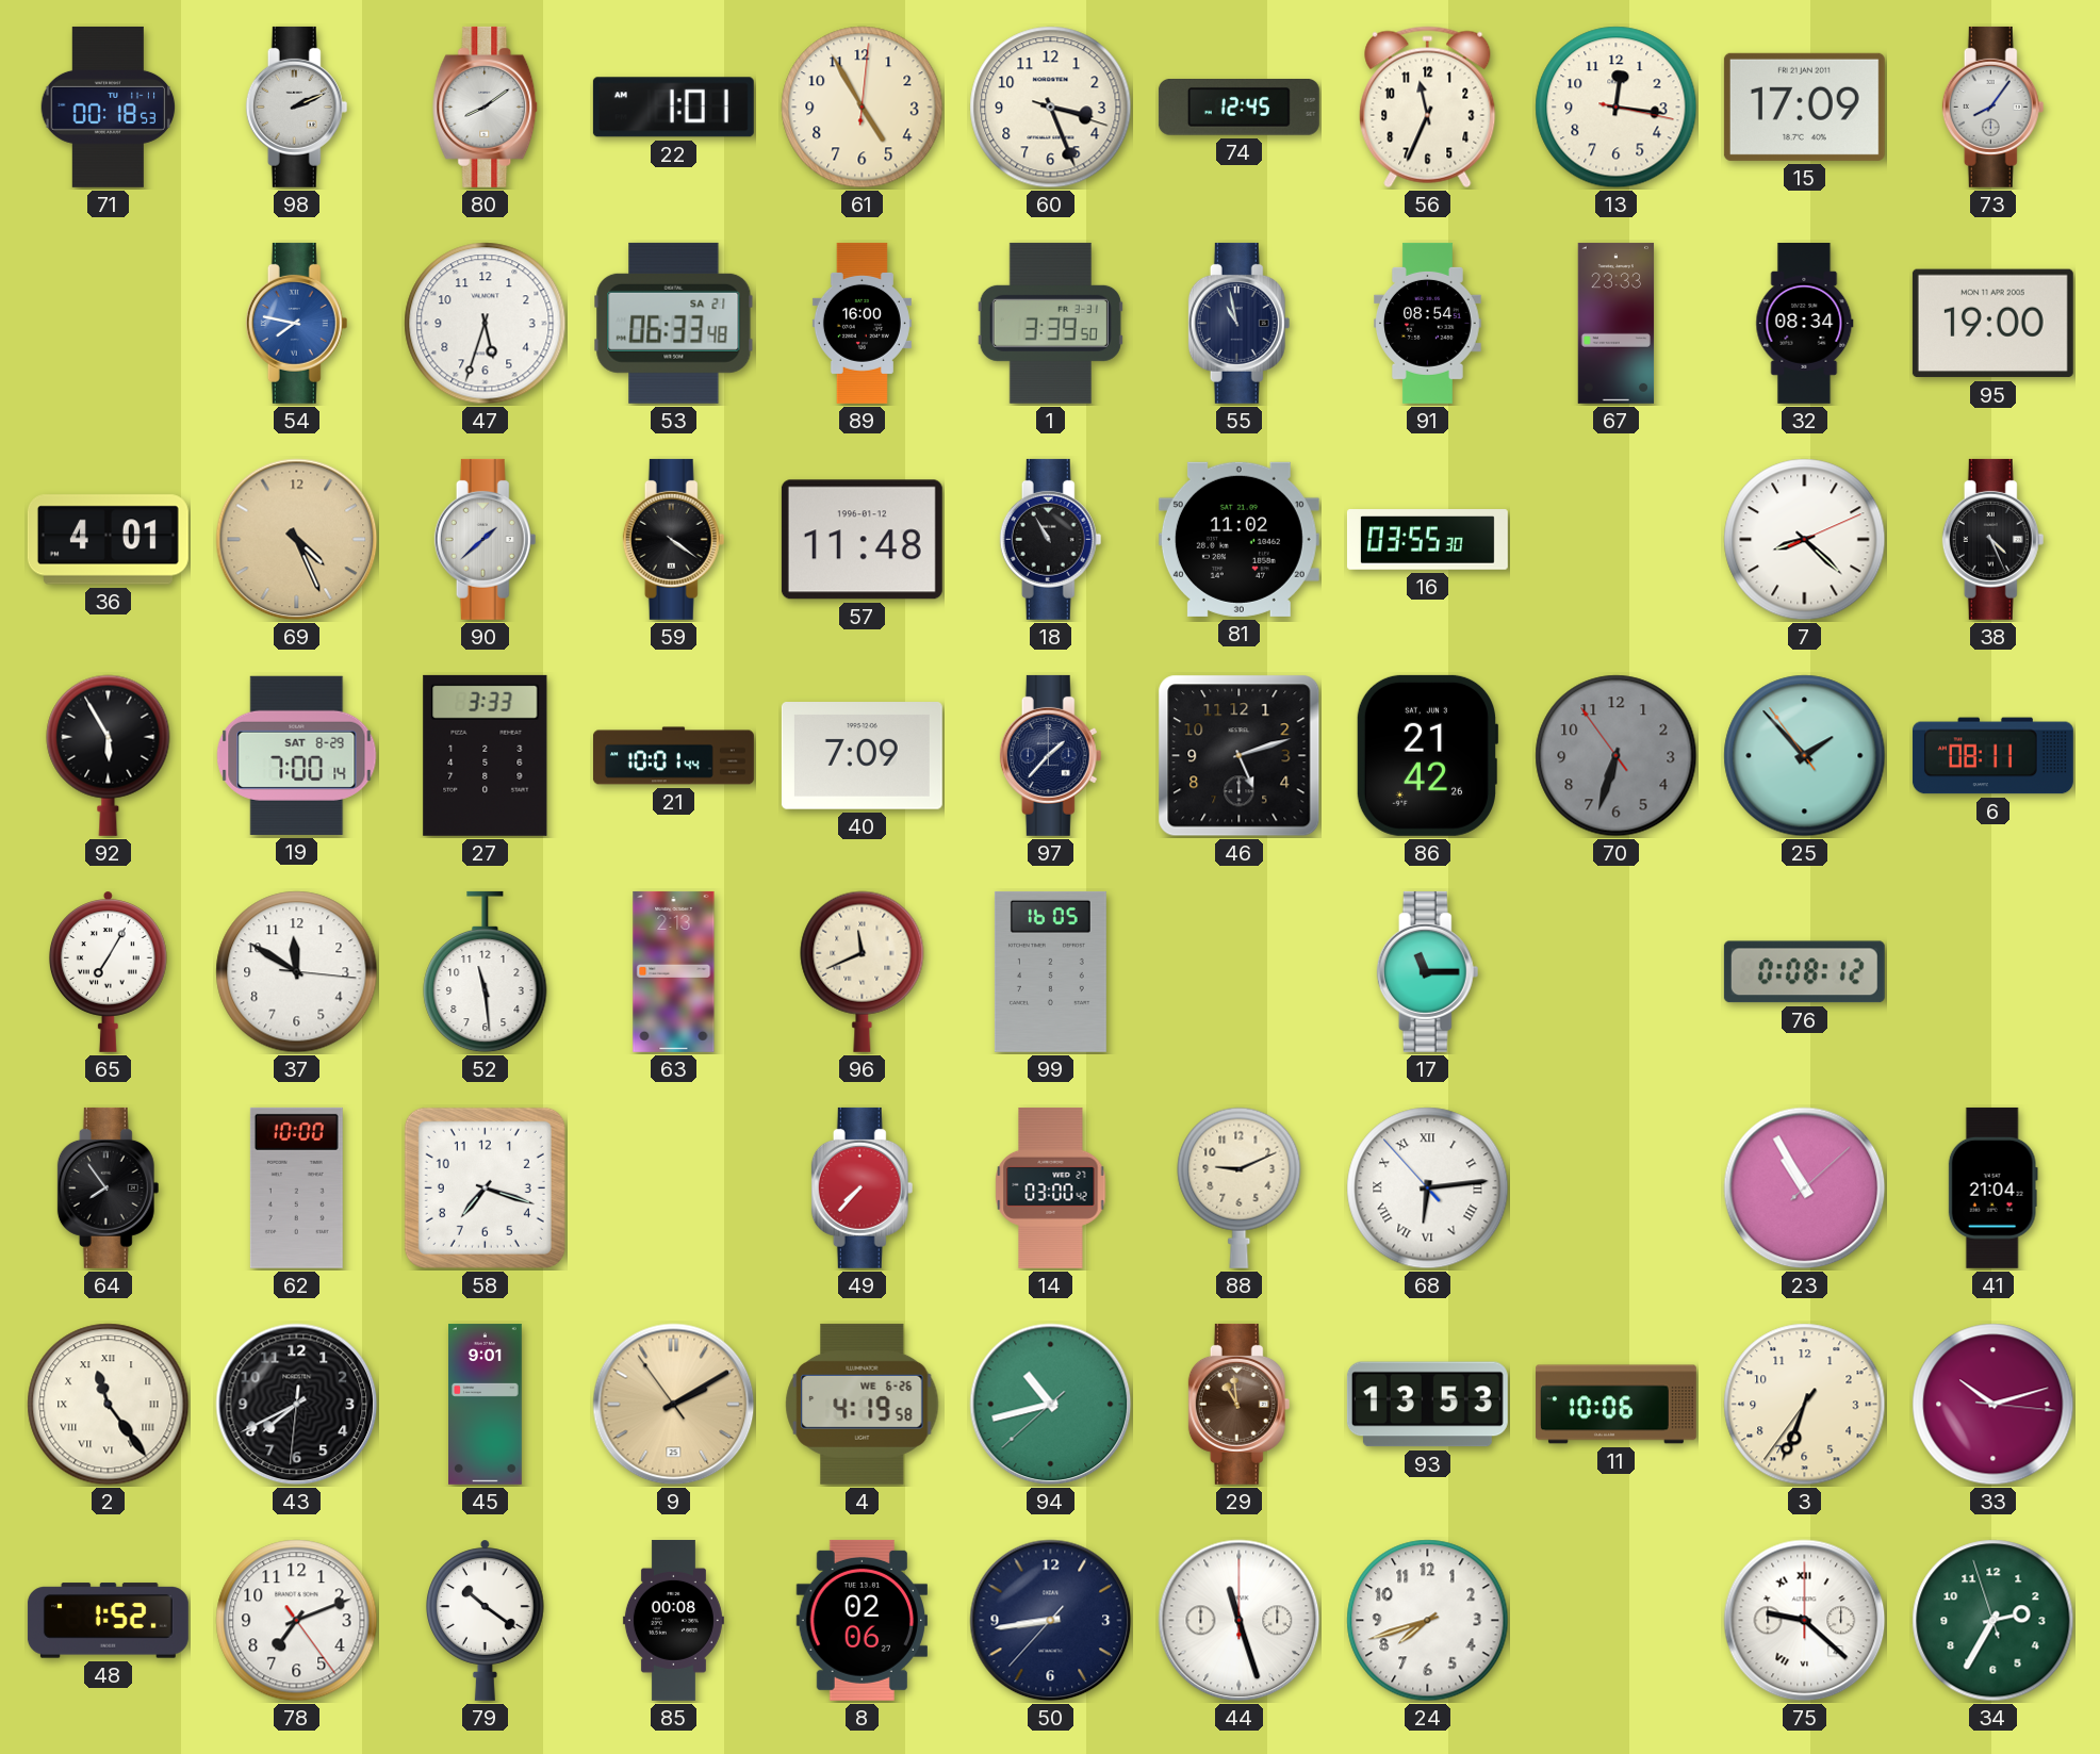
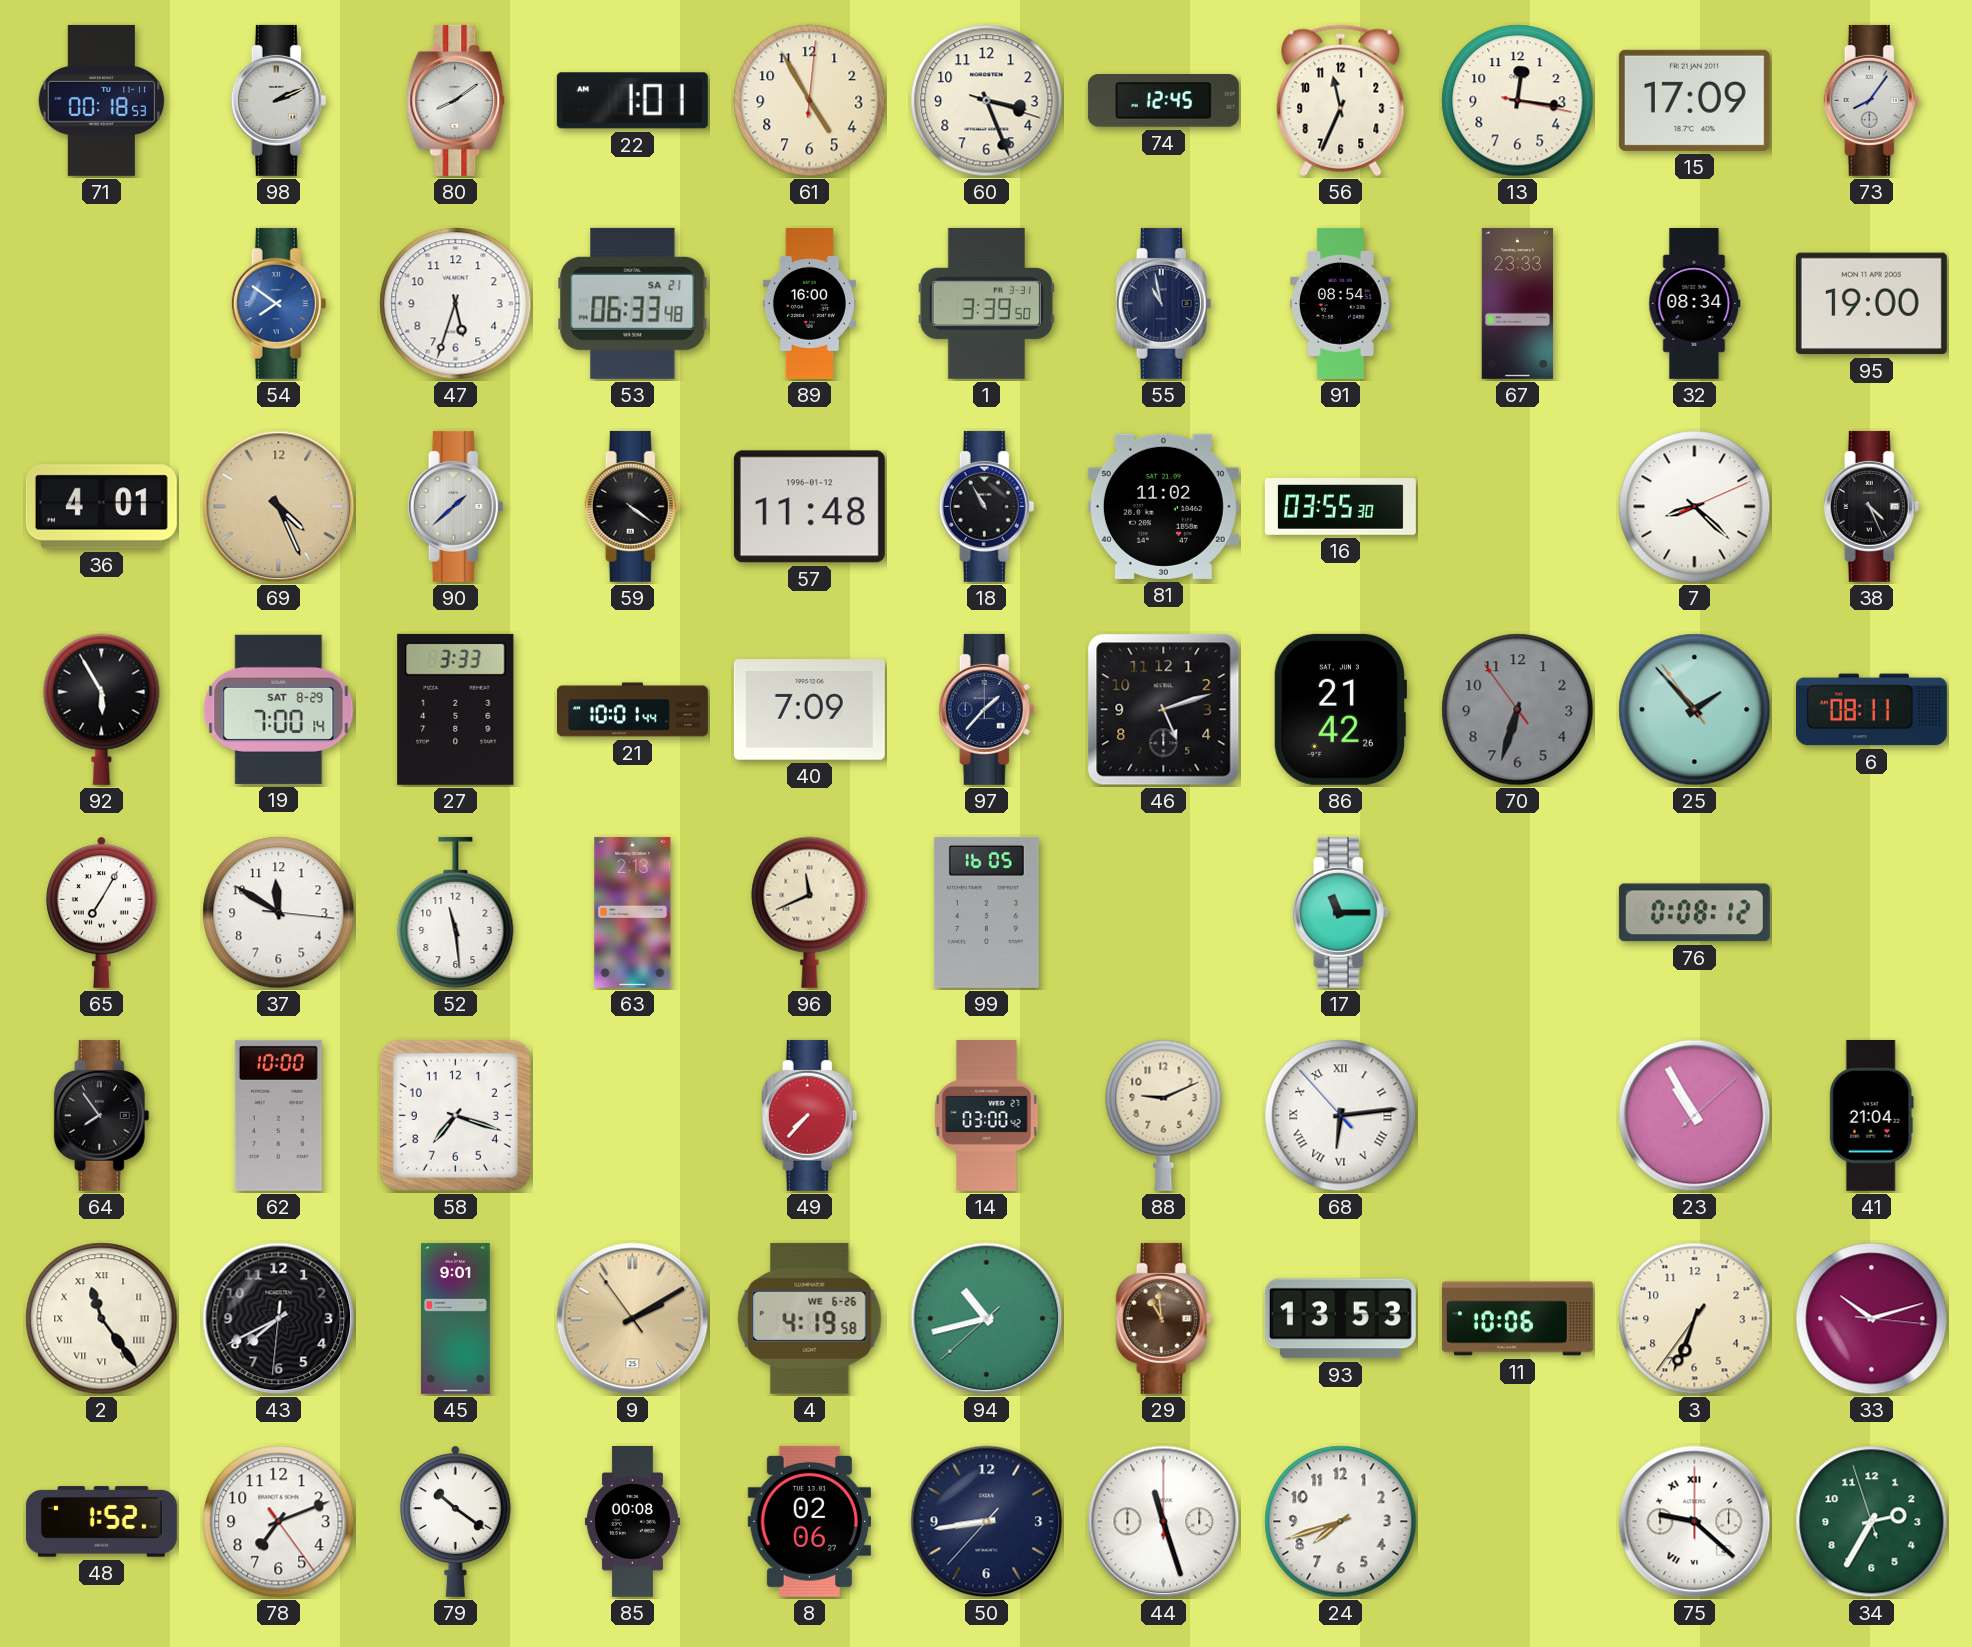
54: 7:47 -> 7:51 (279, 303)
